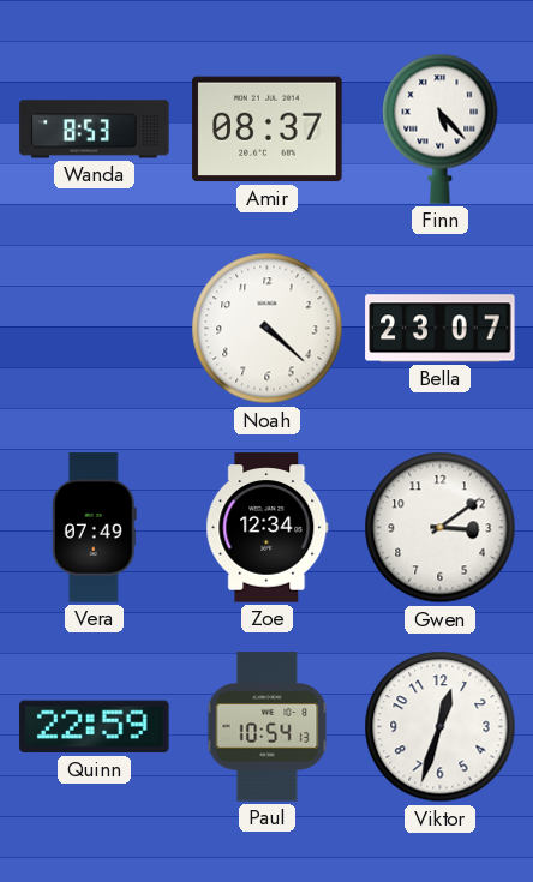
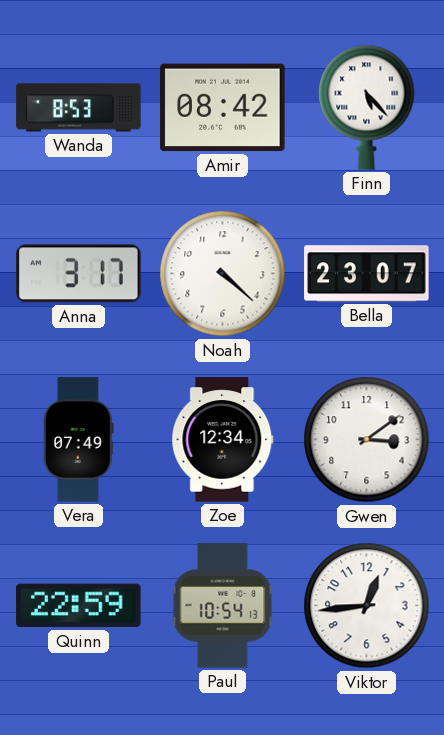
Amir: 08:37 -> 08:42 (223, 108)
Anna: none -> 3:17 (79, 274)
Viktor: 12:33 -> 12:44 (367, 606)
